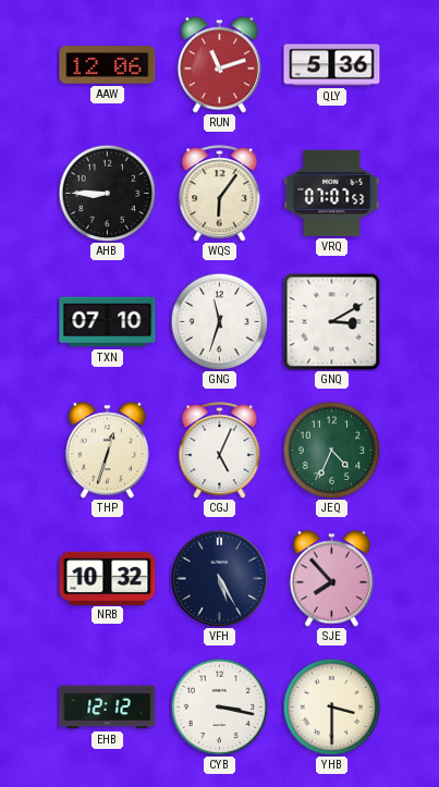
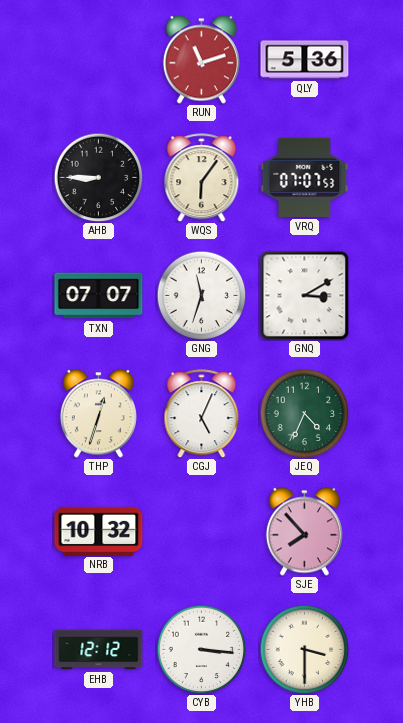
AAW: 12:06 -> none (108, 65)
TXN: 07:10 -> 07:07 (99, 296)
VFH: 5:25 -> none (219, 578)
CYB: 3:17 -> 3:16 (201, 649)
